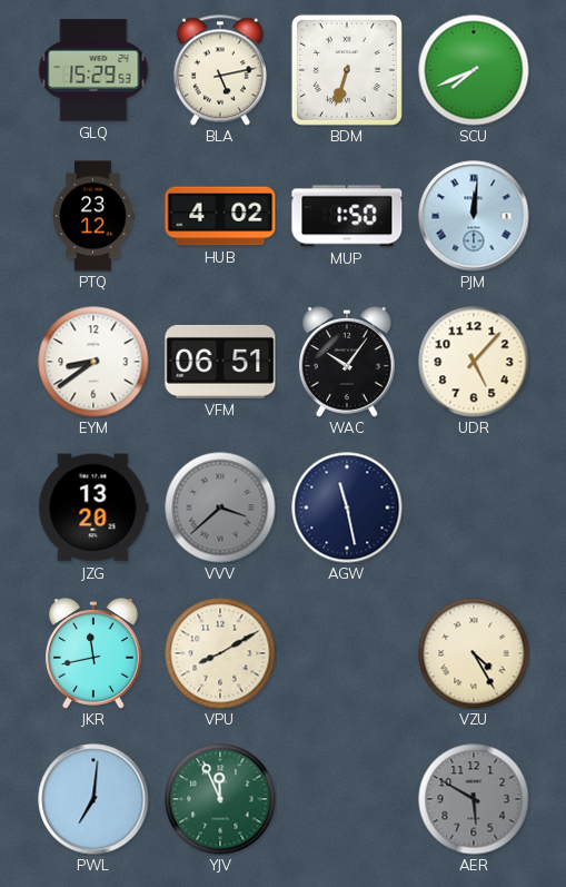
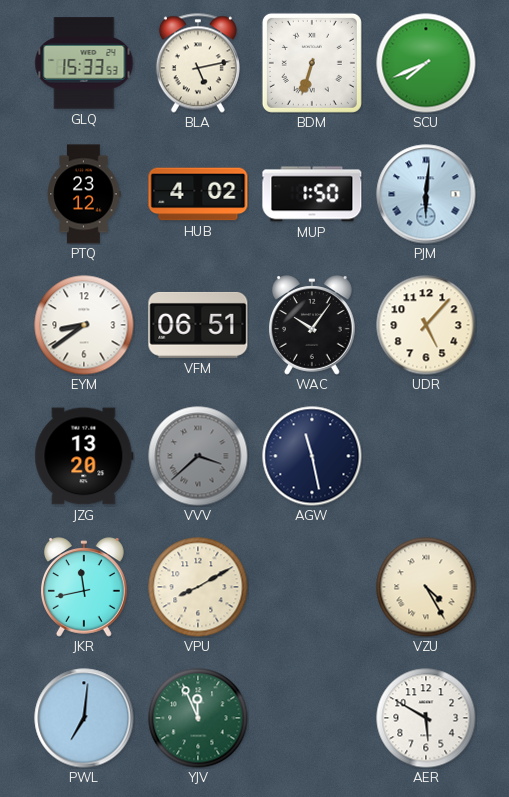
GLQ: 15:29 -> 15:33 (84, 63)
PJM: 12:01 -> 6:01 (426, 194)
AER dial: grey -> white (426, 718)
